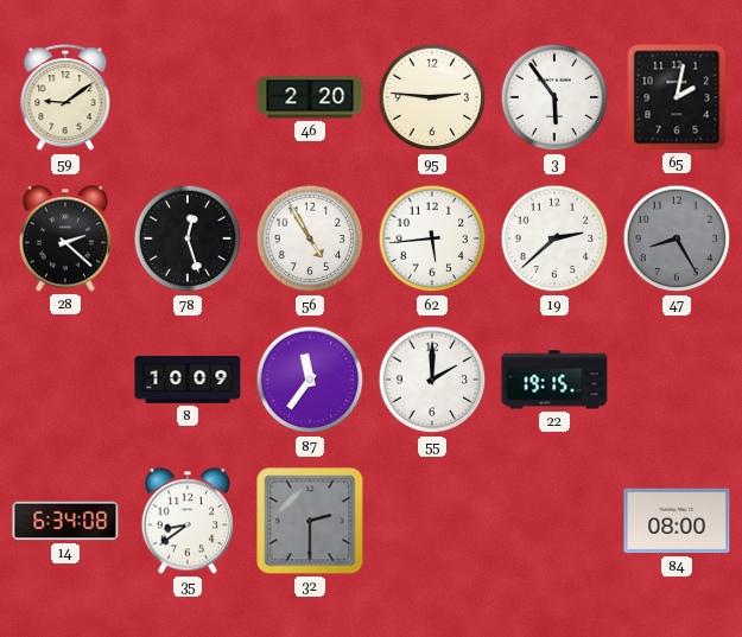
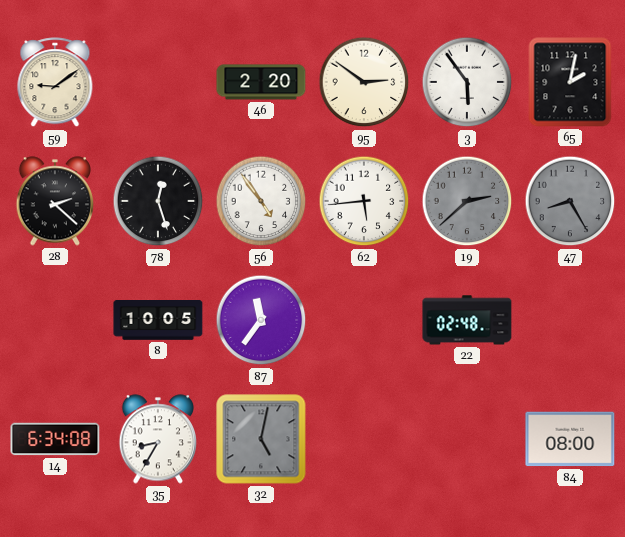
95: 2:46 -> 2:51 (364, 82)
56: 4:55 -> 4:54 (261, 201)
19 dial: white -> grey (467, 201)
8: 10:09 -> 10:05 (158, 320)
55: 2:00 -> none (432, 380)
22: 19:15 -> 02:48 (467, 320)
35: 8:39 -> 8:35 (158, 439)
32: 2:30 -> 5:02 (261, 439)
